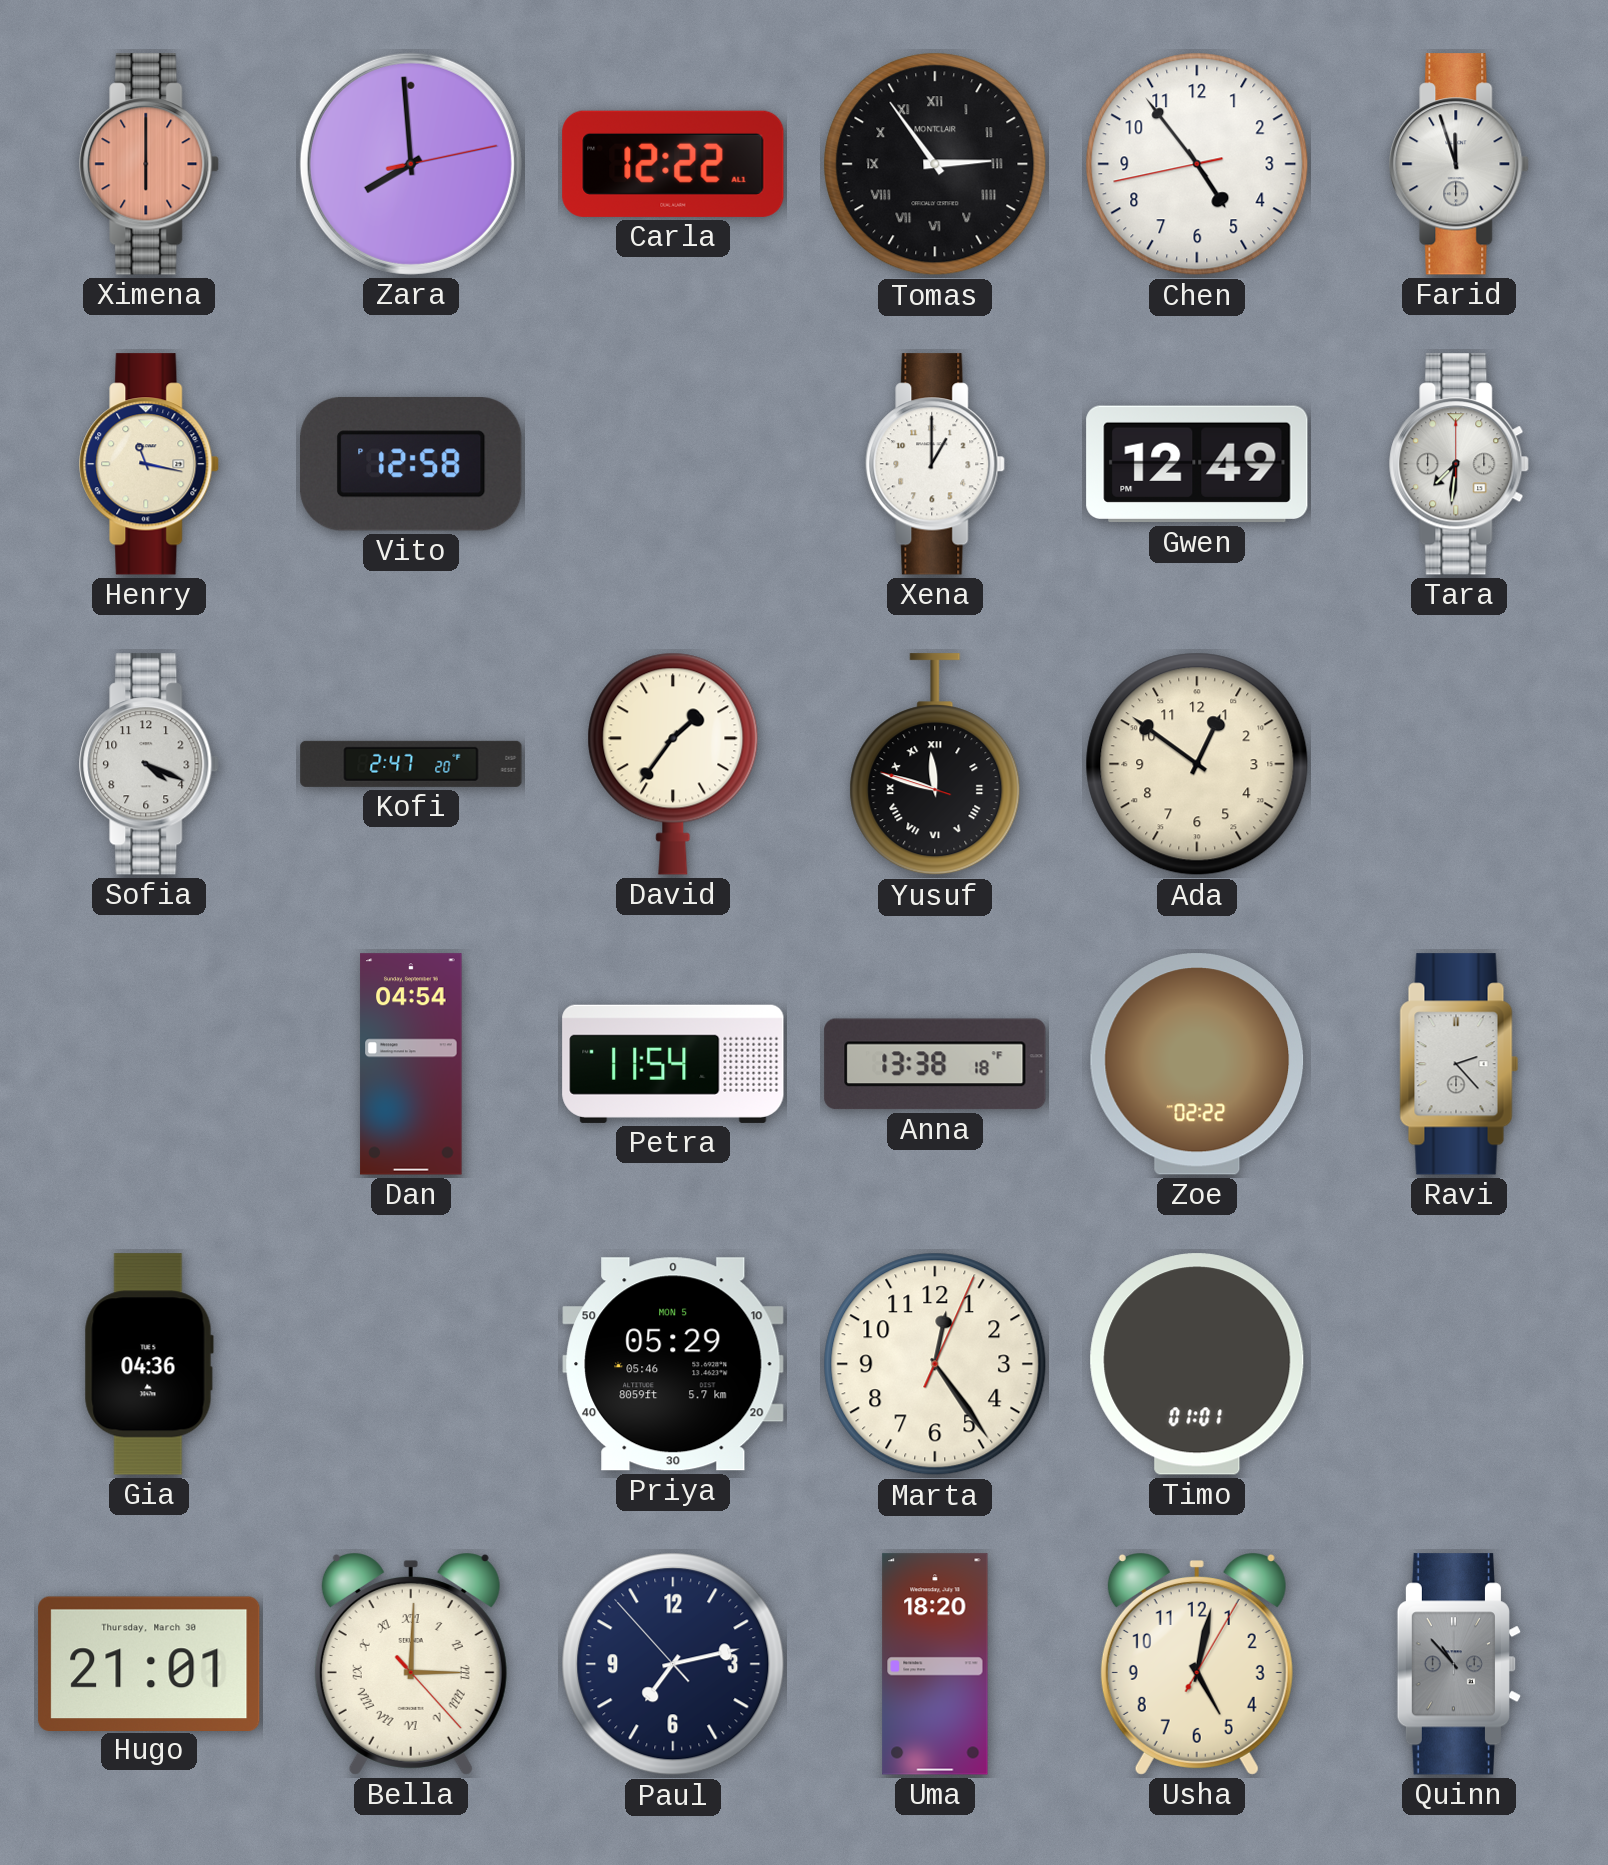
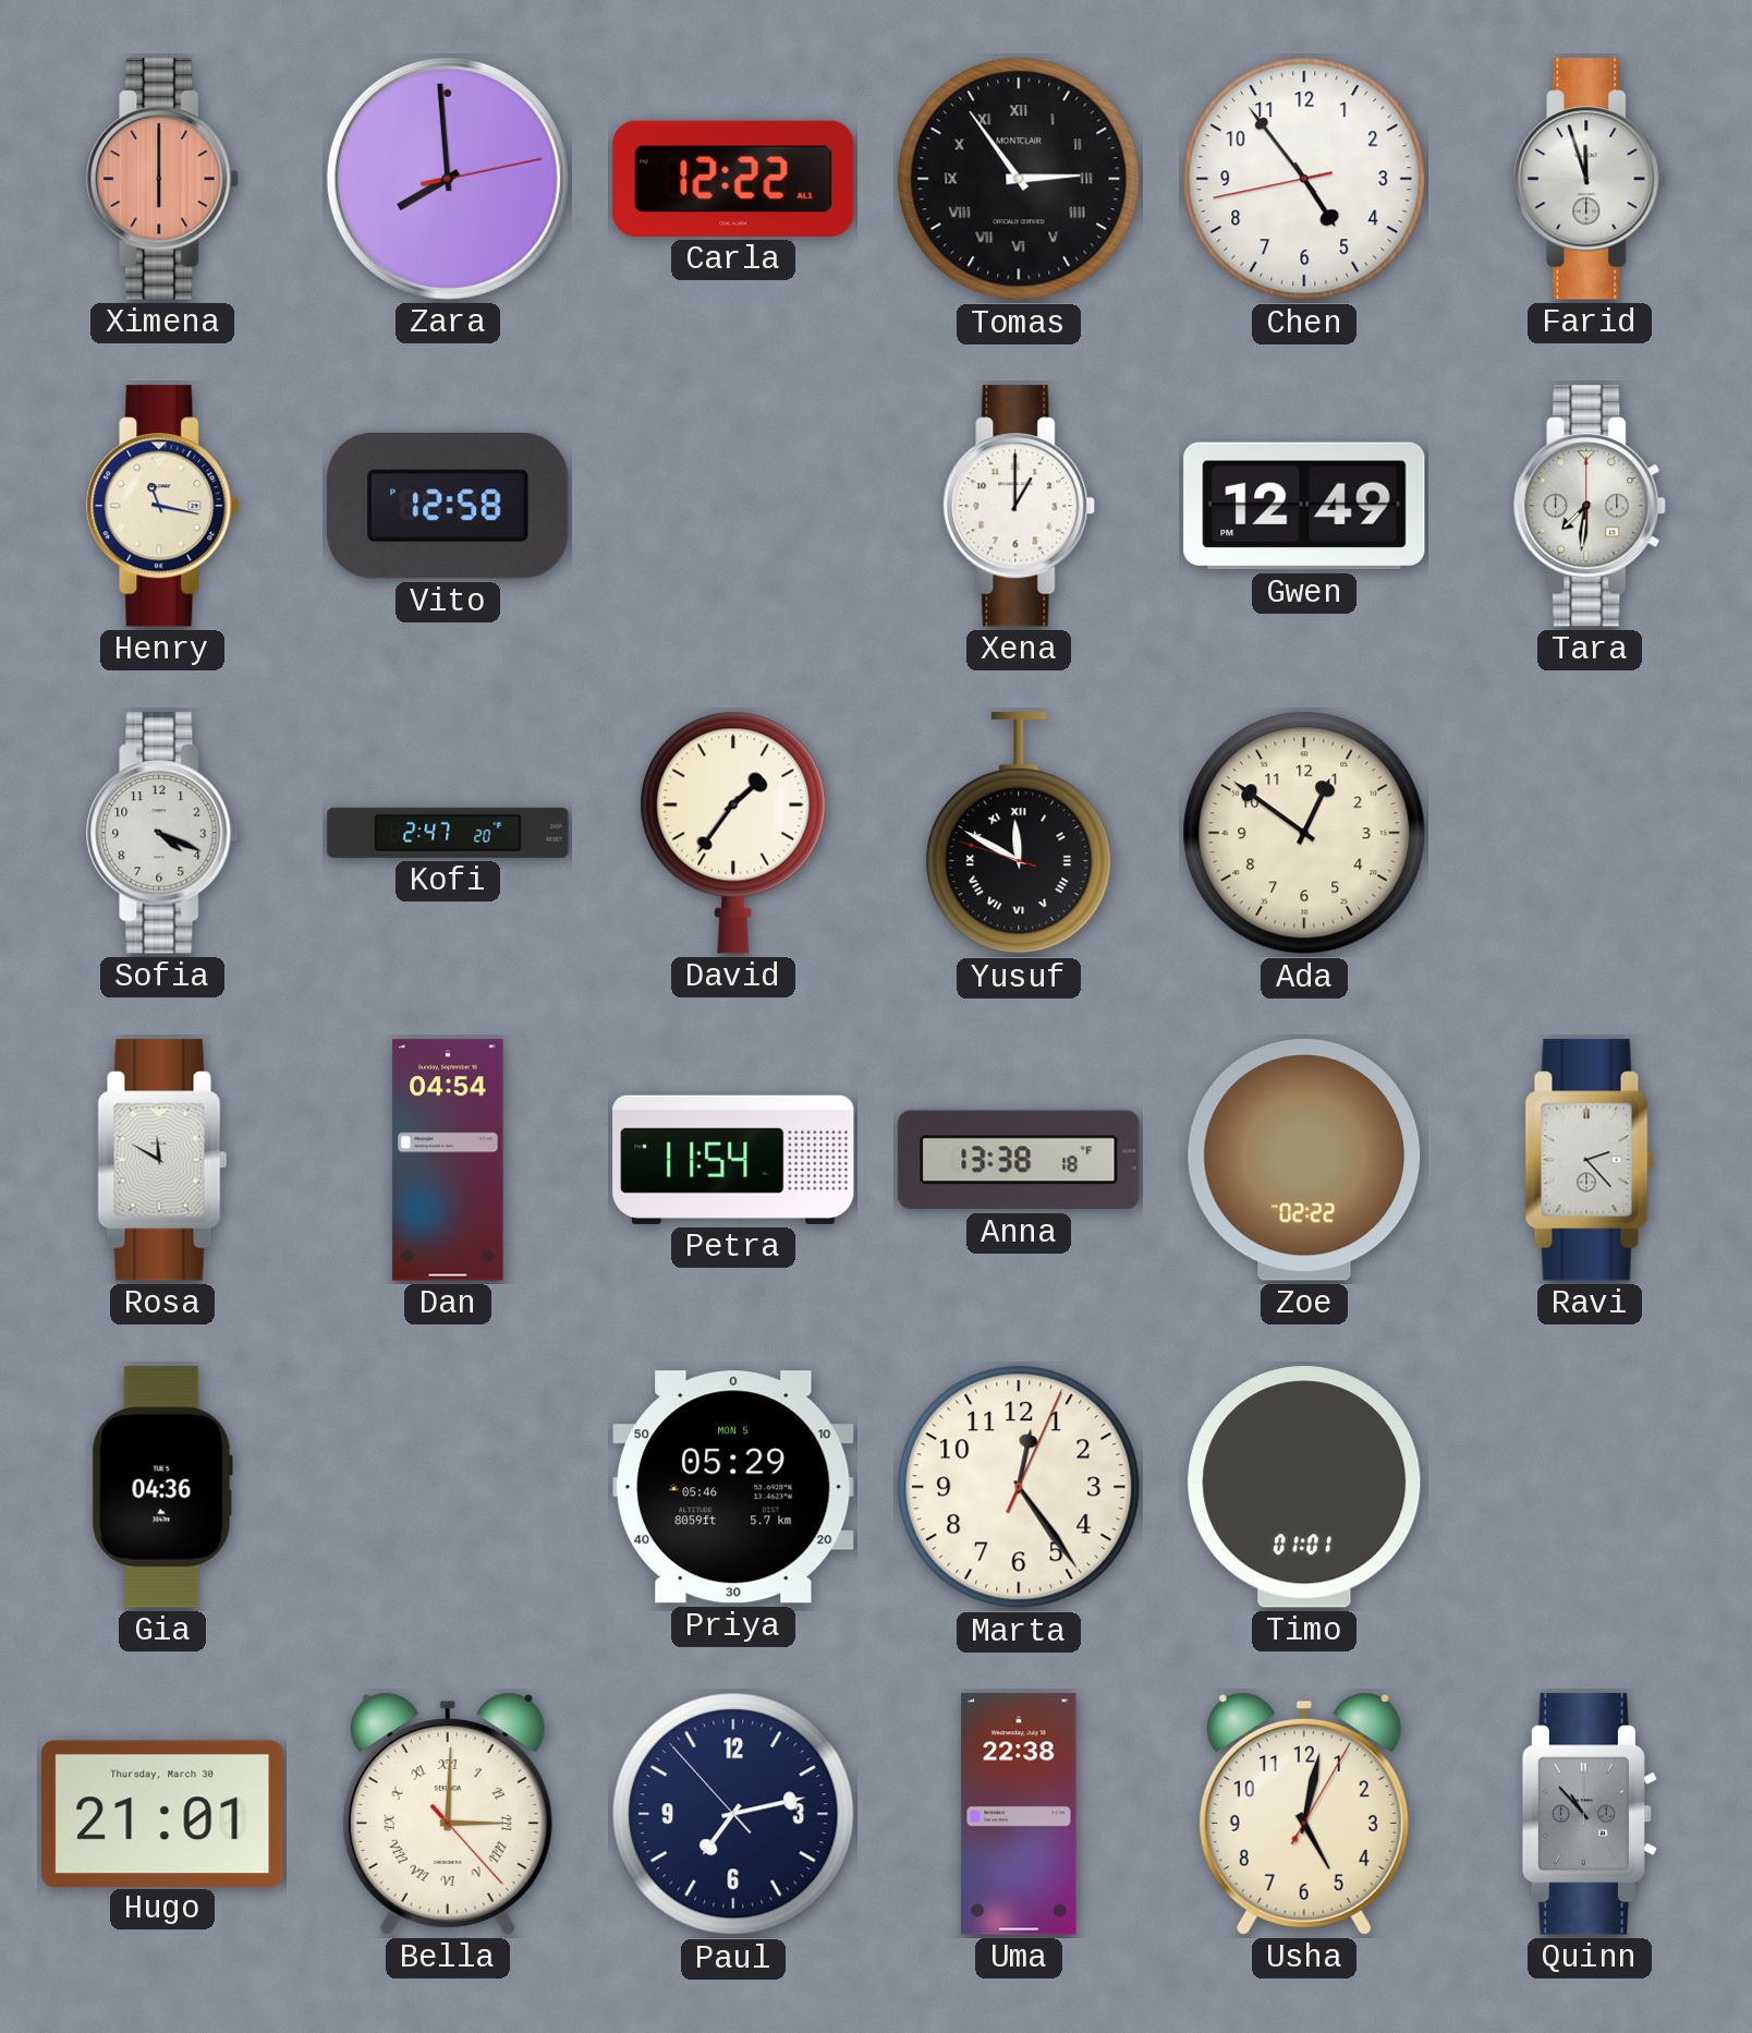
Yusuf: 11:47 -> 11:49 (1019, 834)
Rosa: none -> 11:50 (162, 1160)
Uma: 18:20 -> 22:38 (1019, 1814)
